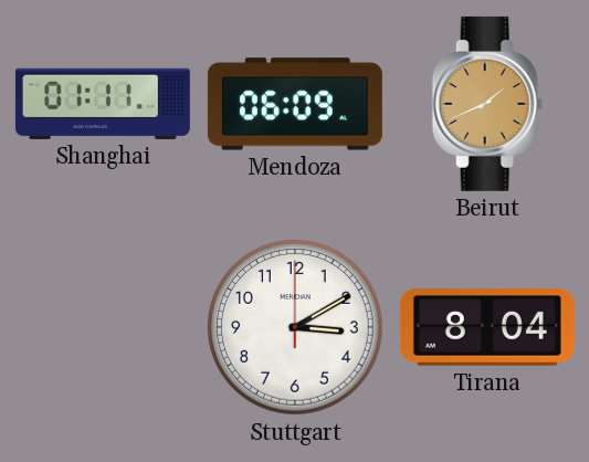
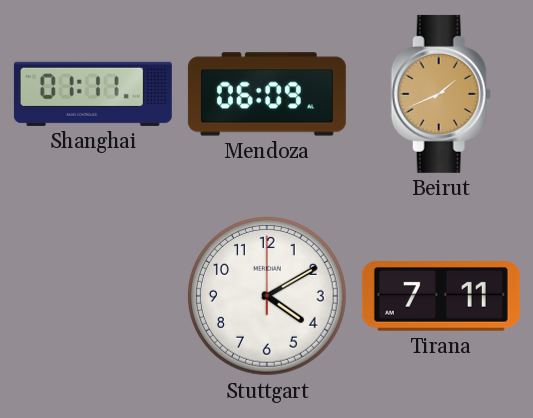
Stuttgart: 3:10 -> 4:10 (267, 296)
Tirana: 8:04 -> 7:11 (441, 297)
